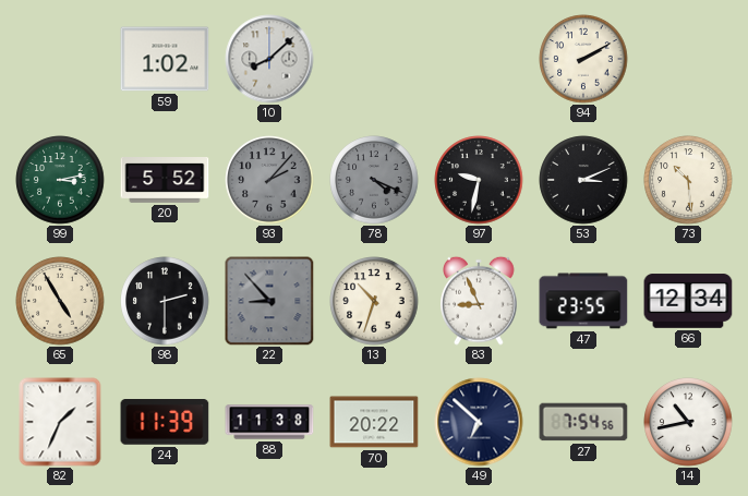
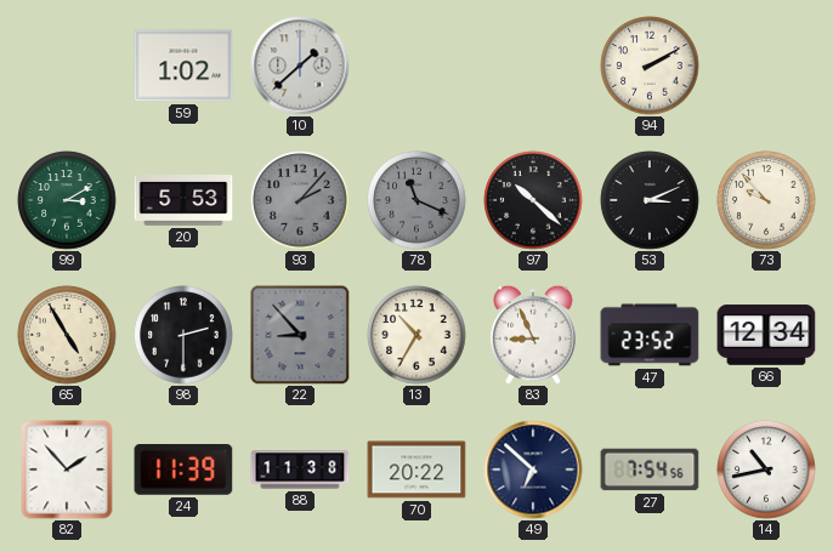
10: 8:08 -> 1:38 (300, 66)
99: 3:13 -> 3:10 (67, 200)
20: 5:52 -> 5:53 (183, 201)
78: 4:19 -> 11:19 (416, 200)
97: 9:32 -> 10:22 (533, 200)
73: 10:29 -> 9:53 (766, 200)
13: 10:33 -> 10:35 (416, 335)
47: 23:55 -> 23:52 (650, 335)
82: 1:34 -> 1:53 (67, 470)
